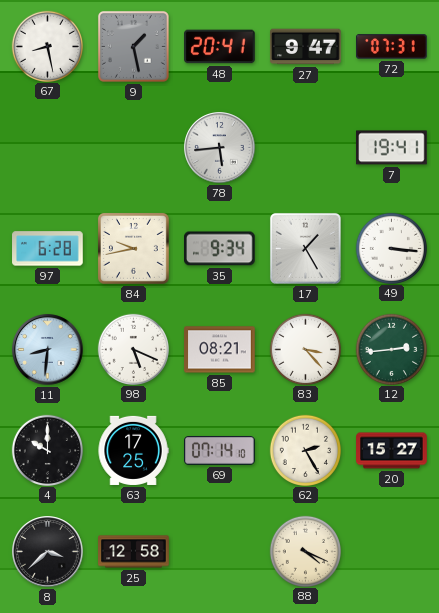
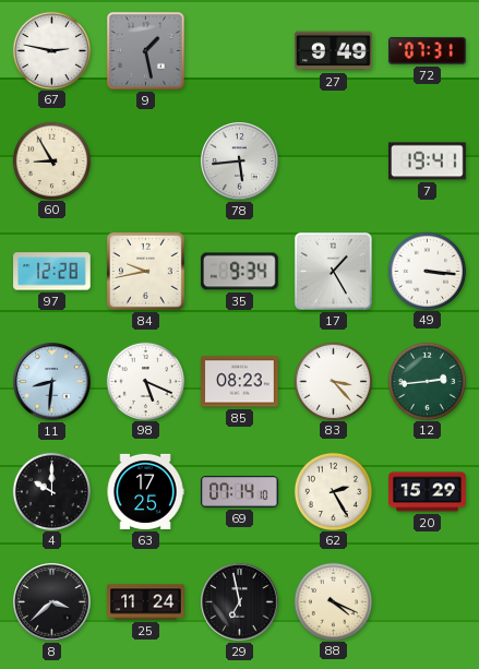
67: 8:28 -> 2:47 (51, 50)
48: 20:41 -> none (220, 47)
27: 9:47 -> 9:49 (334, 51)
60: none -> 8:55 (51, 160)
97: 6:28 -> 12:28 (52, 272)
85: 08:21 -> 08:23 (240, 382)
20: 15:27 -> 15:29 (428, 492)
25: 12:58 -> 11:24 (146, 602)
29: none -> 6:58 (240, 602)
